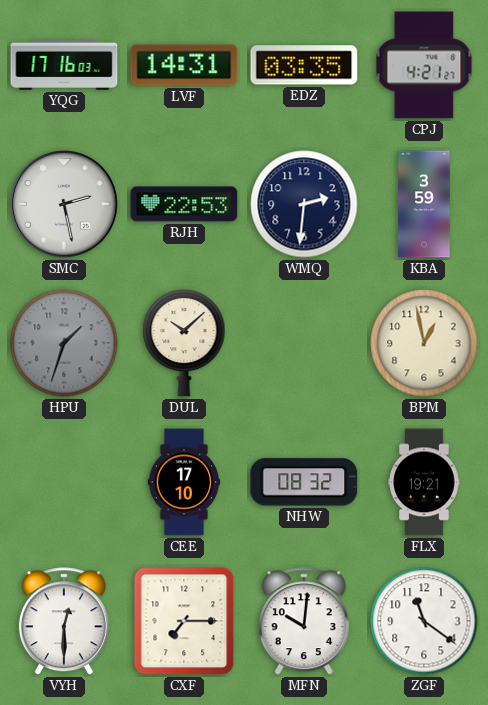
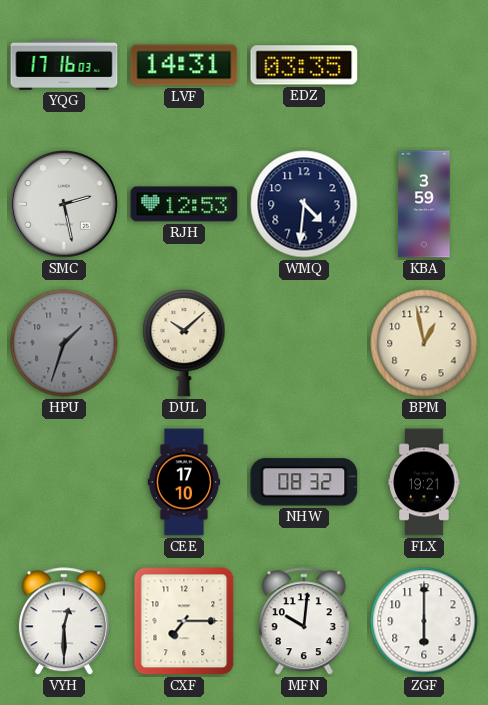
CPJ: 4:21 -> none (424, 65)
RJH: 22:53 -> 12:53 (184, 204)
WMQ: 2:31 -> 4:31 (304, 204)
ZGF: 11:21 -> 6:00 (424, 621)
